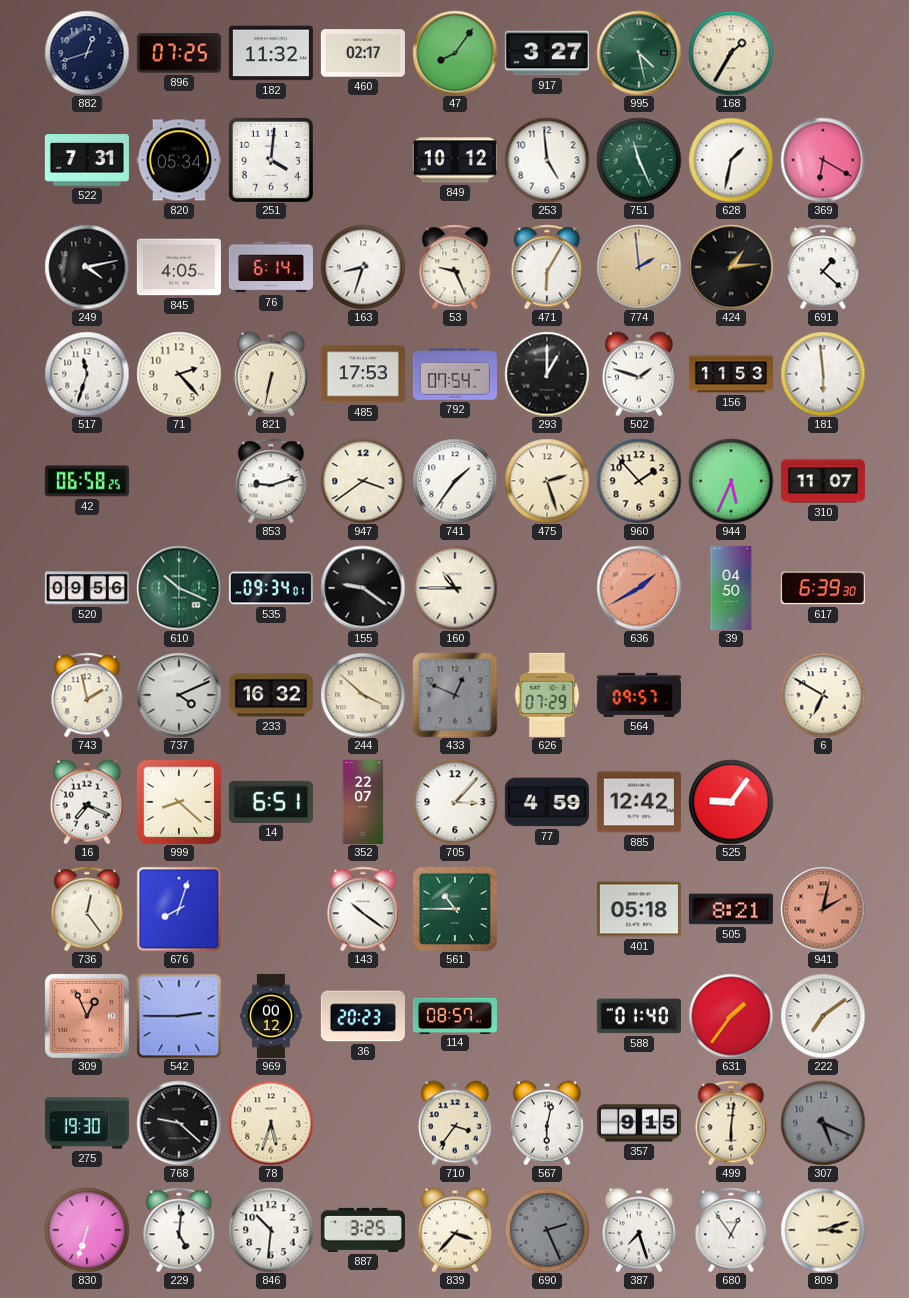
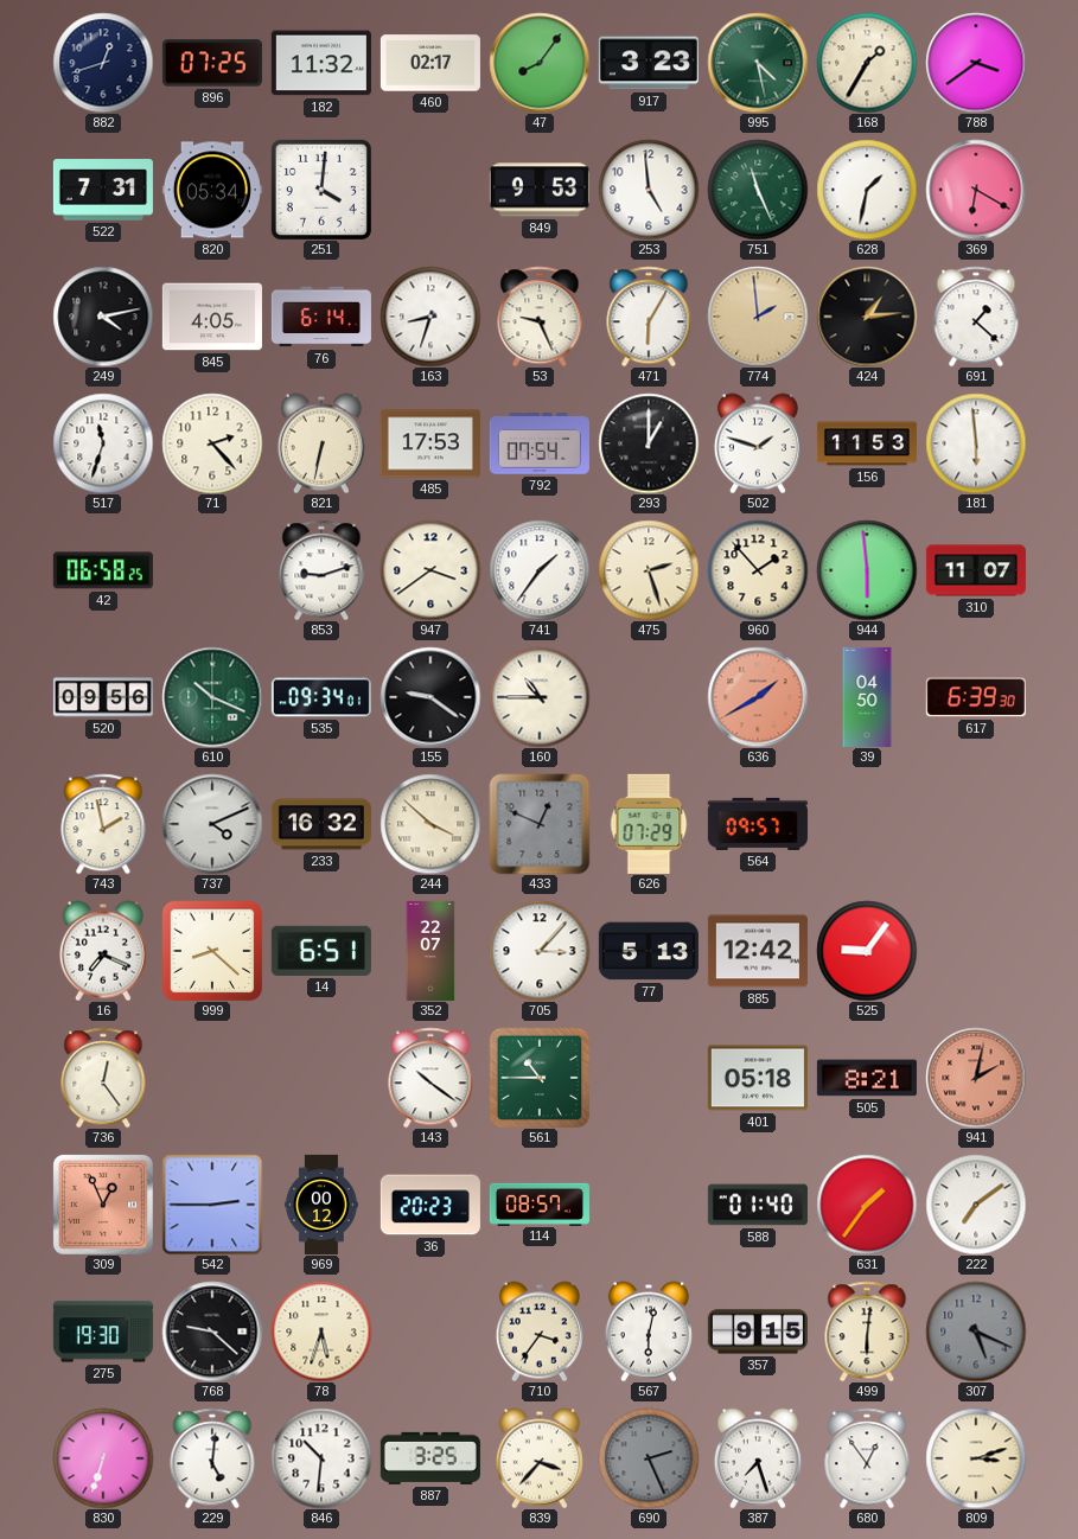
917: 3:27 -> 3:23 (649, 63)
788: none -> 3:39 (976, 63)
849: 10:12 -> 9:53 (540, 190)
944: 5:34 -> 5:59 (867, 570)
6: 6:50 -> none (823, 695)
77: 4:59 -> 5:13 (649, 951)
676: 8:03 -> none (179, 909)
